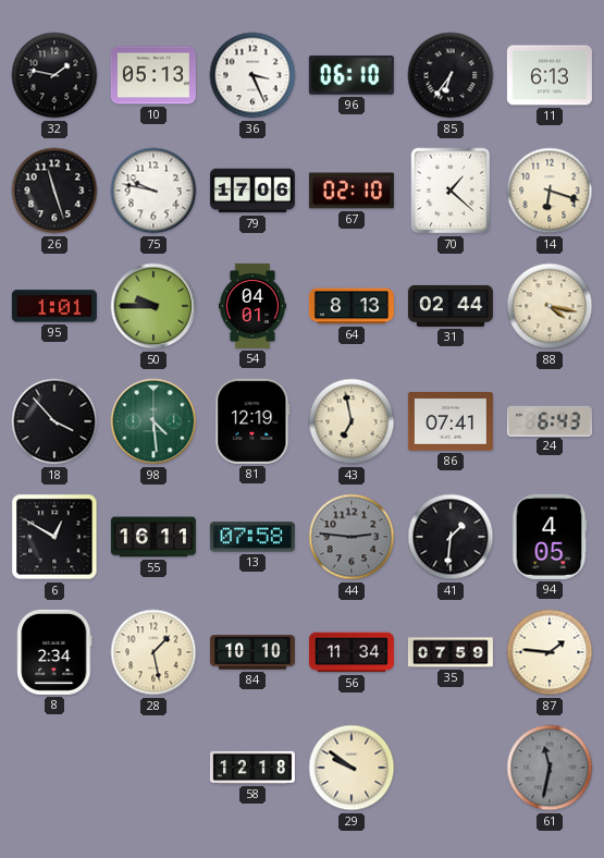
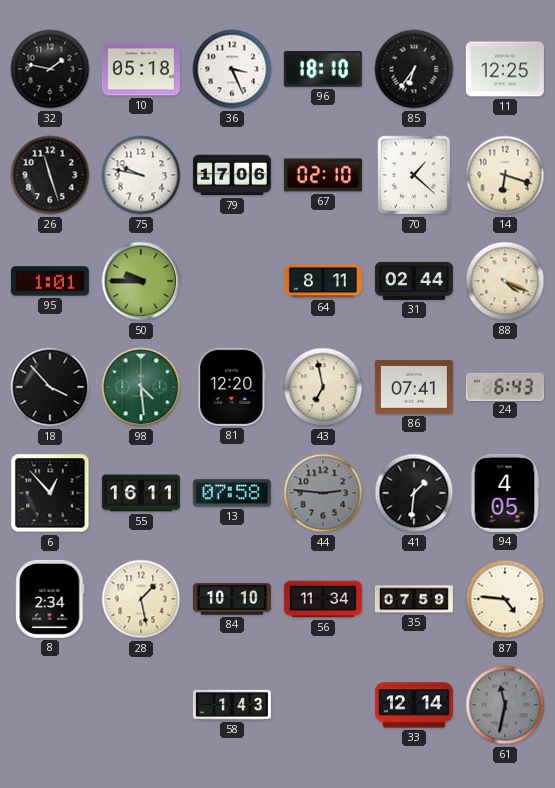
10: 05:13 -> 05:18 (141, 69)
96: 06:10 -> 18:10 (323, 69)
11: 6:13 -> 12:25 (505, 69)
54: 04:01 -> none (252, 306)
64: 8:13 -> 8:11 (323, 281)
88: 4:17 -> 4:19 (505, 281)
81: 12:19 -> 12:20 (232, 387)
6: 12:50 -> 12:53 (50, 493)
87: 1:46 -> 4:46 (505, 599)
58: 12:18 -> 1:43 (232, 705)
29: 9:51 -> none (352, 768)
33: none -> 12:14 (414, 705)
